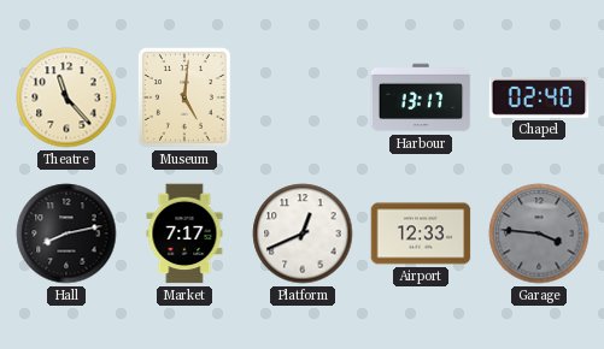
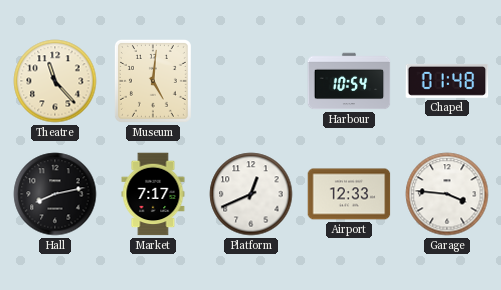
Harbour: 13:17 -> 10:54 (349, 81)
Chapel: 02:40 -> 01:48 (447, 81)
Garage dial: grey -> white (447, 194)
